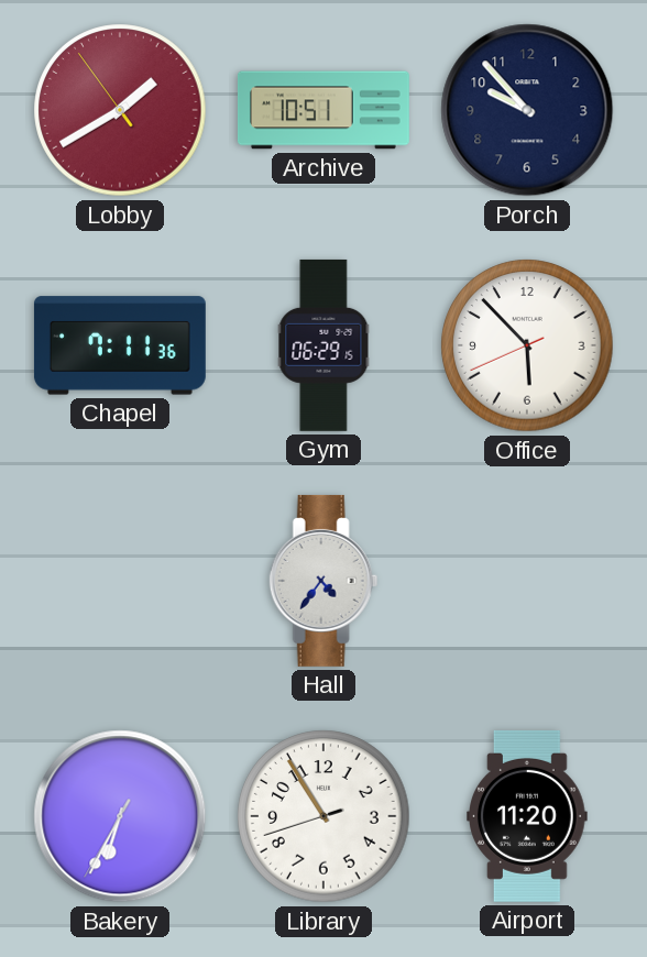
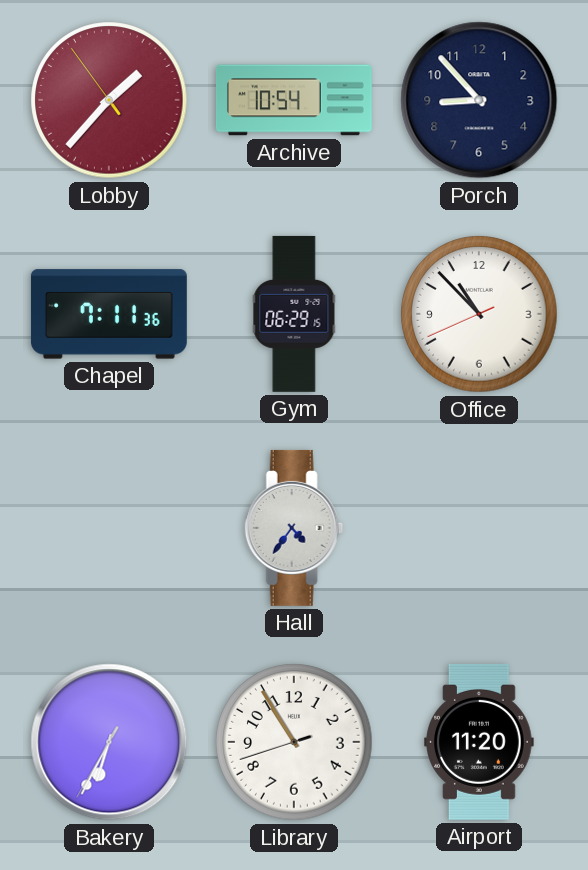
Lobby: 1:39 -> 1:36 (109, 100)
Archive: 10:51 -> 10:54 (294, 100)
Porch: 9:53 -> 8:53 (479, 100)
Office: 5:52 -> 10:52 (479, 314)
